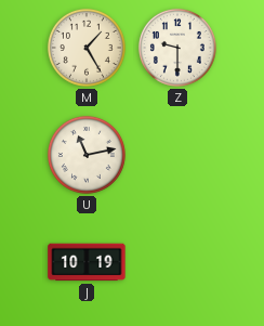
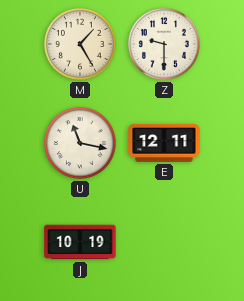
U: 11:13 -> 11:17 (80, 143)
E: none -> 12:11 (164, 143)
